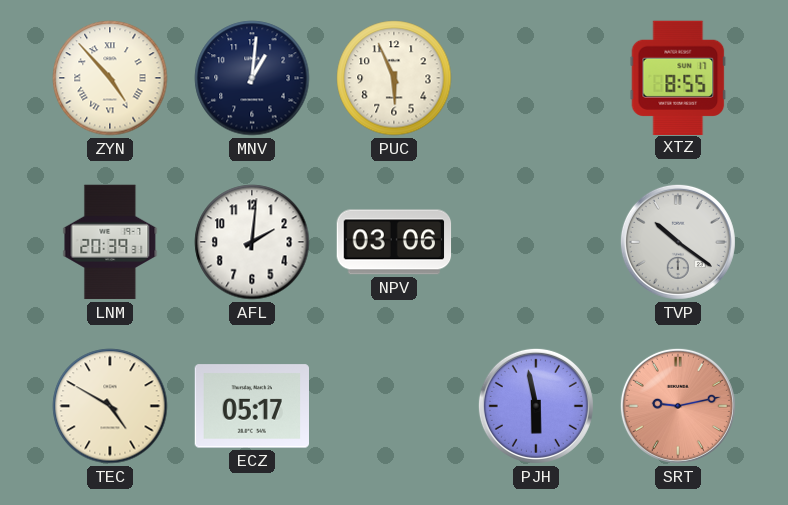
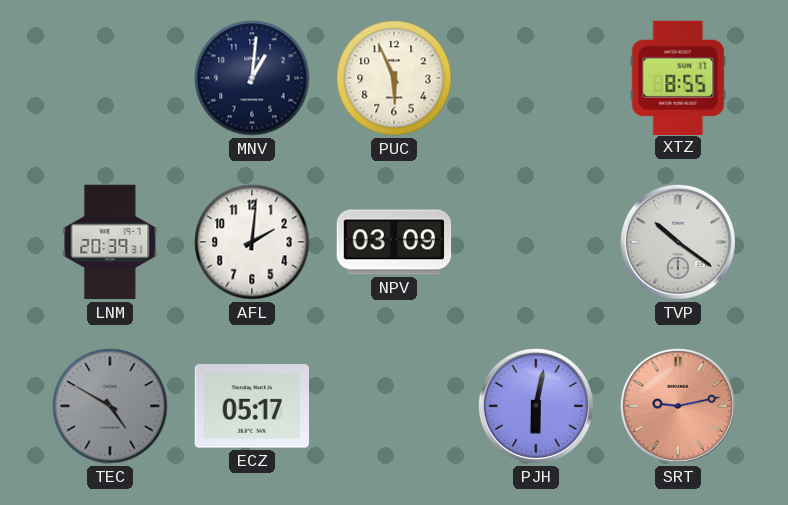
ZYN: 4:53 -> none (110, 78)
NPV: 03:06 -> 03:09 (394, 242)
TEC dial: cream -> grey (110, 406)
PJH: 5:58 -> 6:02 (536, 406)
